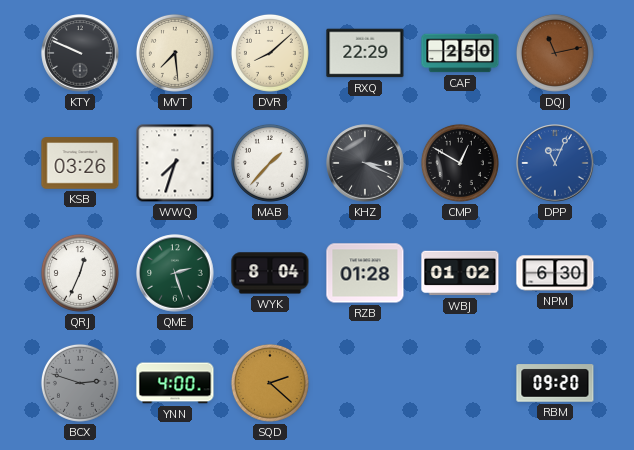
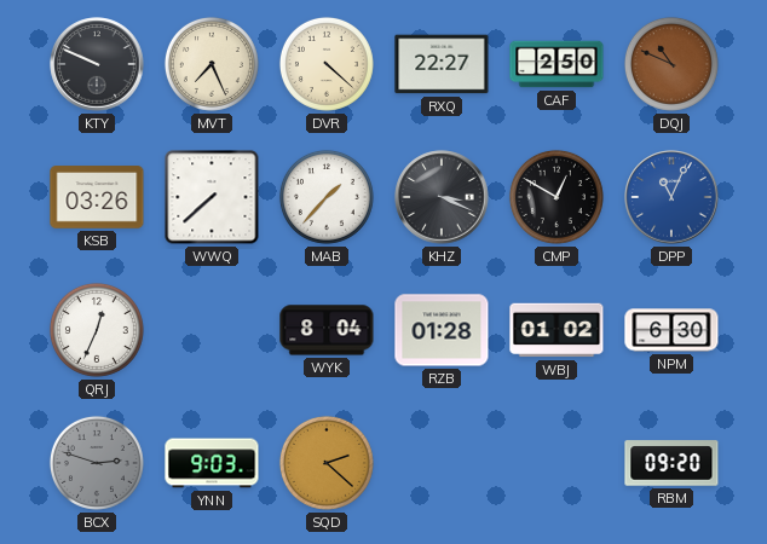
MVT: 7:29 -> 7:26 (212, 64)
DVR: 8:08 -> 4:22 (327, 64)
RXQ: 22:29 -> 22:27 (442, 64)
DQJ: 11:13 -> 10:49 (671, 64)
WWQ: 7:33 -> 7:38 (212, 197)
QME: 2:27 -> none (175, 273)
YNN: 4:00 -> 9:03 (212, 463)
